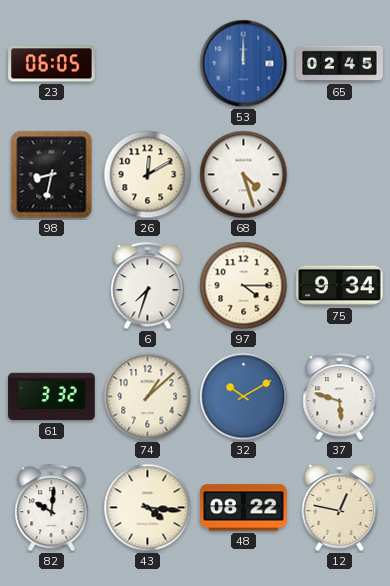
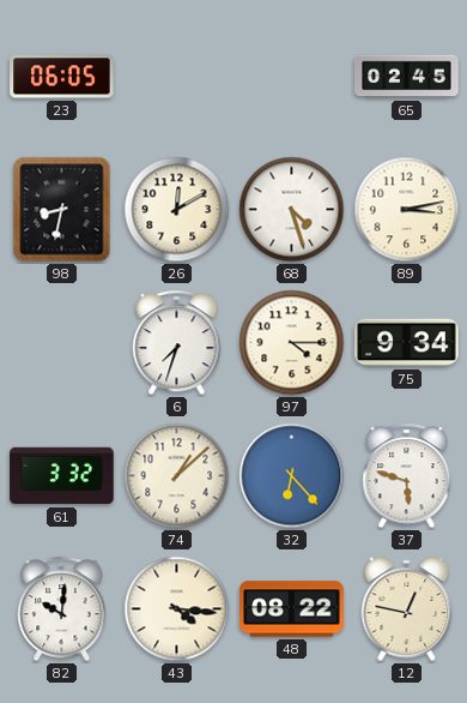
53: 12:00 -> none (244, 64)
89: none -> 3:13 (407, 210)
32: 10:10 -> 6:23 (292, 476)
